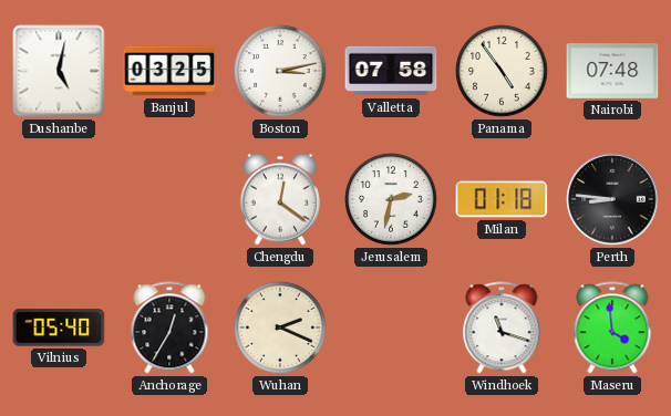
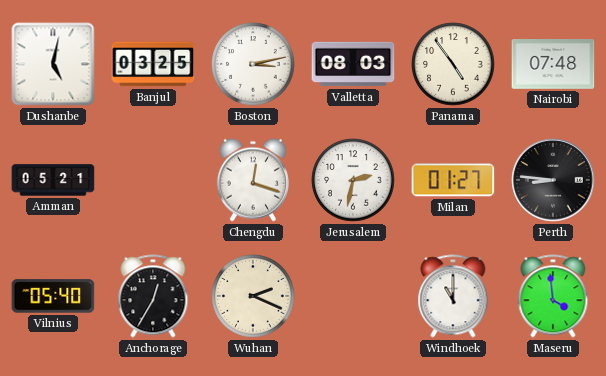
Valletta: 07:58 -> 08:03 (353, 64)
Amman: none -> 05:21 (53, 180)
Chengdu: 12:21 -> 12:18 (253, 180)
Milan: 01:18 -> 01:27 (453, 180)
Windhoek: 11:18 -> 11:00 (453, 296)
